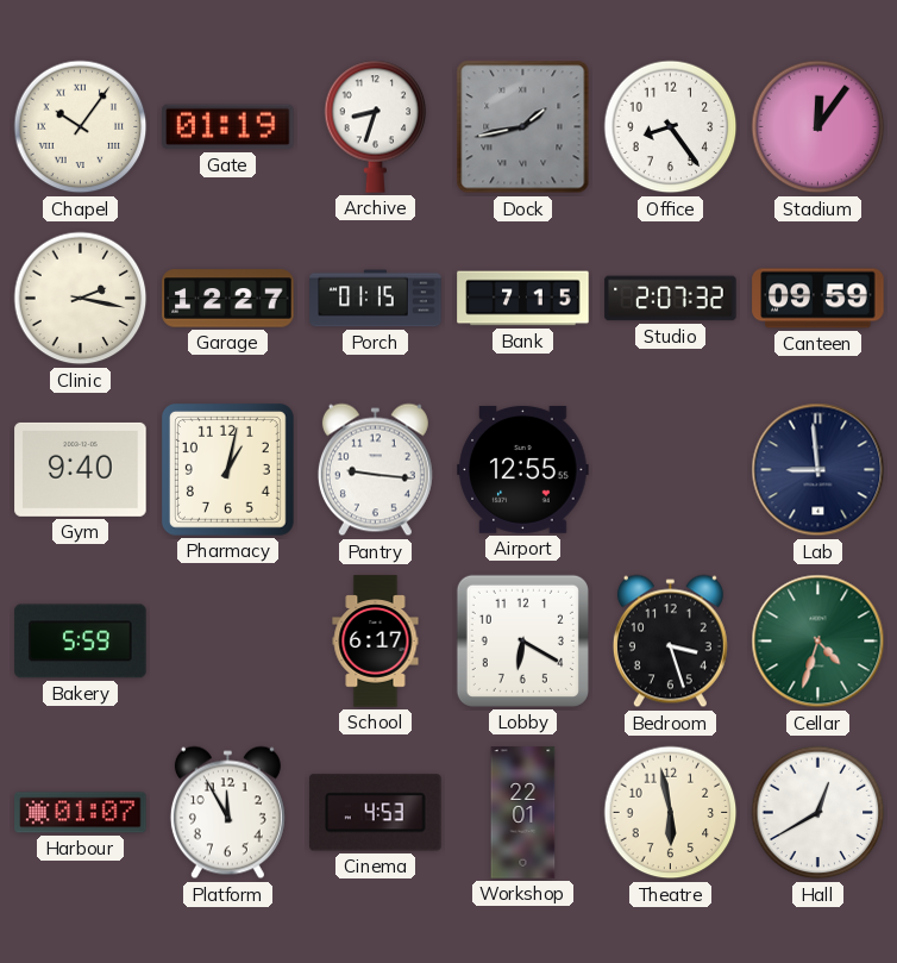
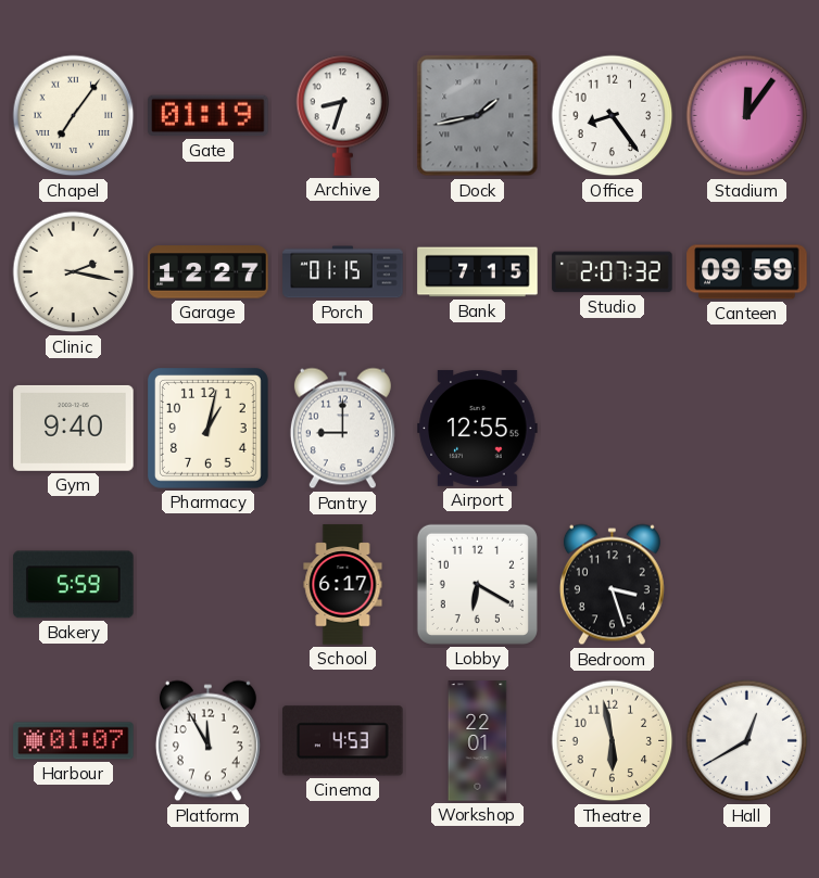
Chapel: 10:06 -> 7:06 (74, 116)
Pantry: 9:16 -> 9:00 (342, 429)
Lab: 8:59 -> none (818, 470)
Cellar: 4:33 -> none (818, 642)
